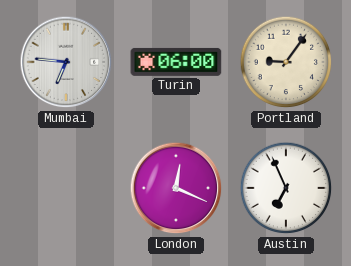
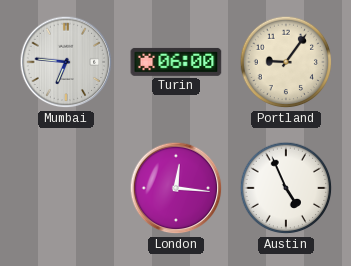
London: 12:19 -> 12:16 (176, 188)
Austin: 6:56 -> 4:56 (286, 188)
